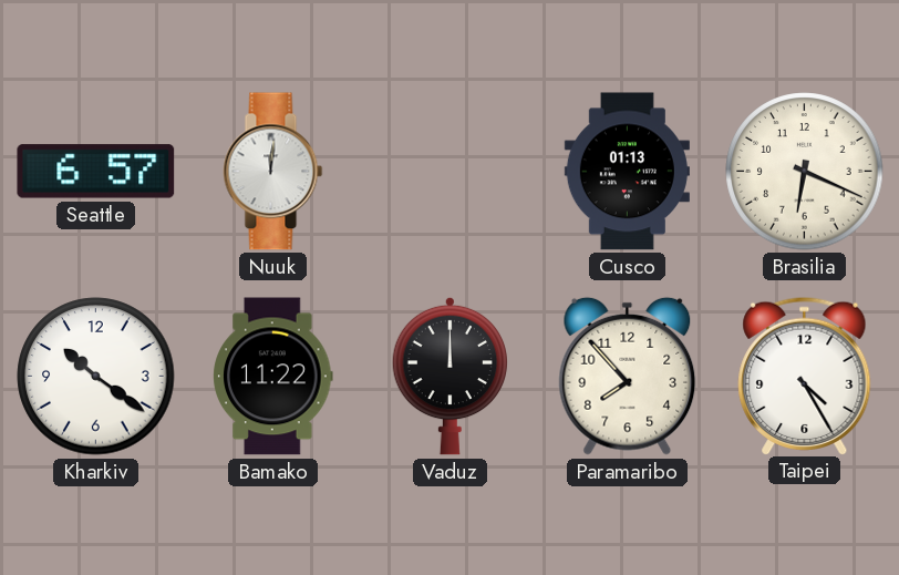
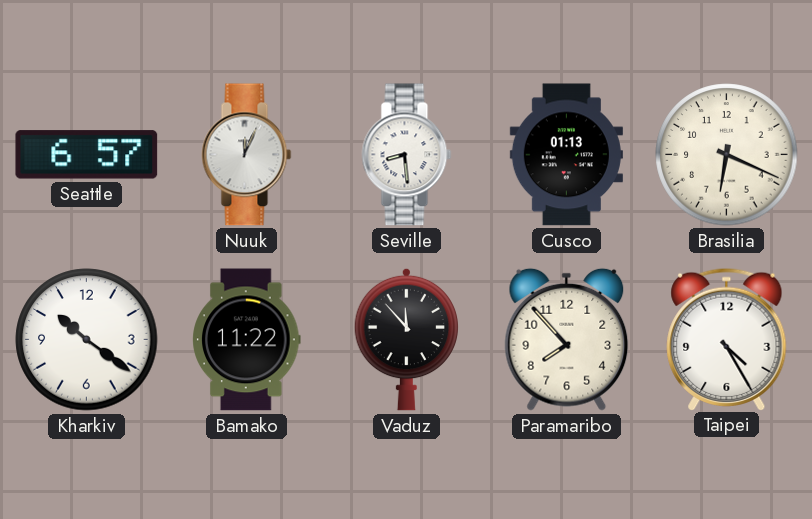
Nuuk: 12:01 -> 12:04 (247, 155)
Seville: none -> 8:29 (407, 155)
Vaduz: 12:00 -> 11:53 (406, 339)
